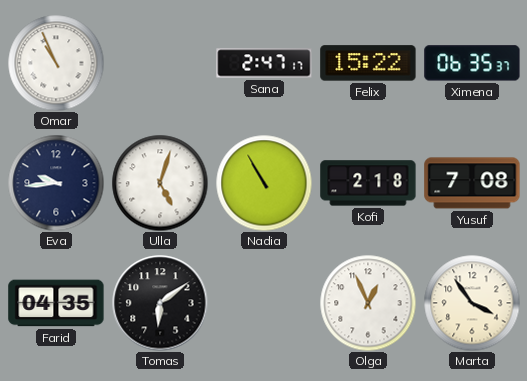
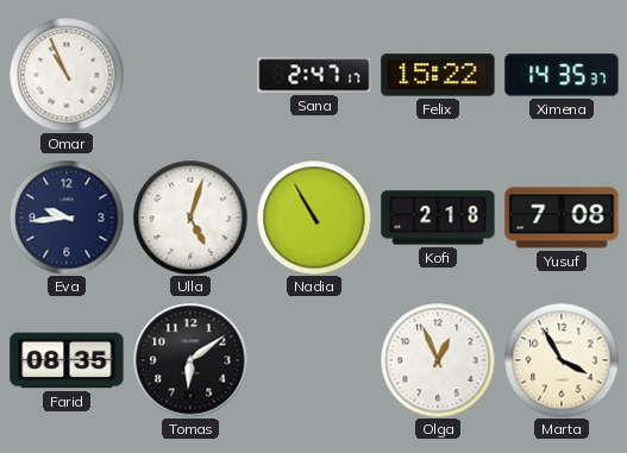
Ximena: 06:35 -> 14:35 (562, 75)
Farid: 04:35 -> 08:35 (67, 360)
Marta: 3:54 -> 3:55 (562, 360)
